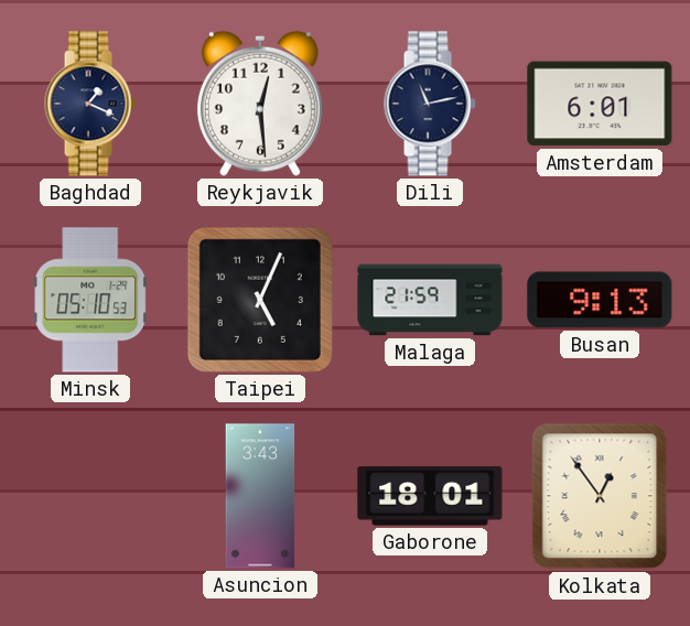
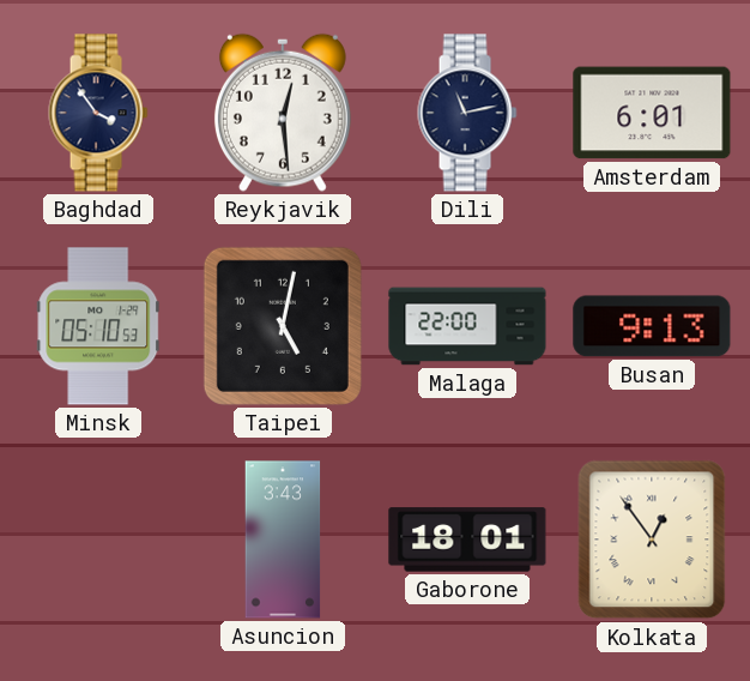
Baghdad: 1:19 -> 3:54 (98, 113)
Taipei: 5:04 -> 5:02 (283, 326)
Malaga: 21:59 -> 22:00 (467, 326)
